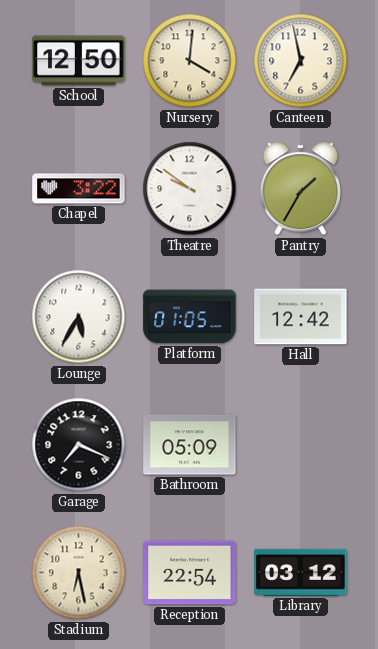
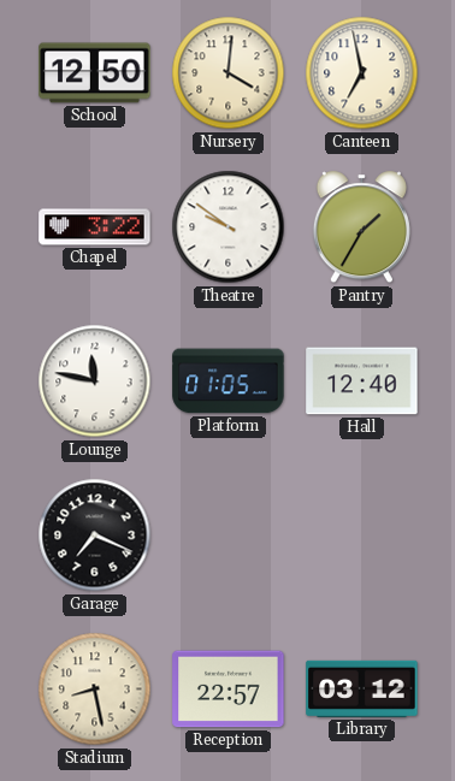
Lounge: 5:35 -> 11:47 (95, 381)
Hall: 12:42 -> 12:40 (362, 381)
Bathroom: 05:09 -> none (190, 445)
Stadium: 6:28 -> 8:28 (95, 690)
Reception: 22:54 -> 22:57 (229, 690)
